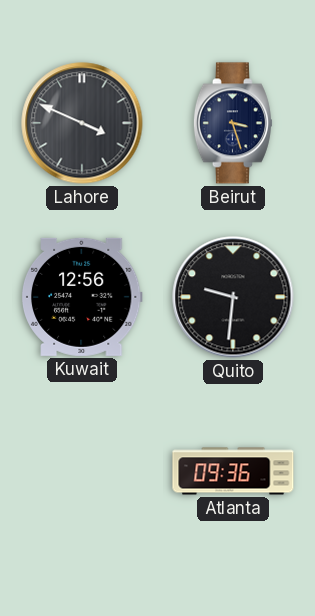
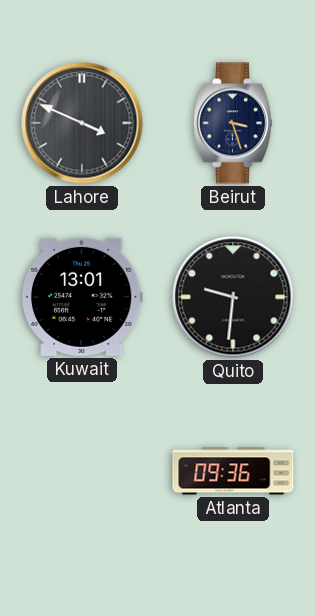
Kuwait: 12:56 -> 13:01 (82, 297)
